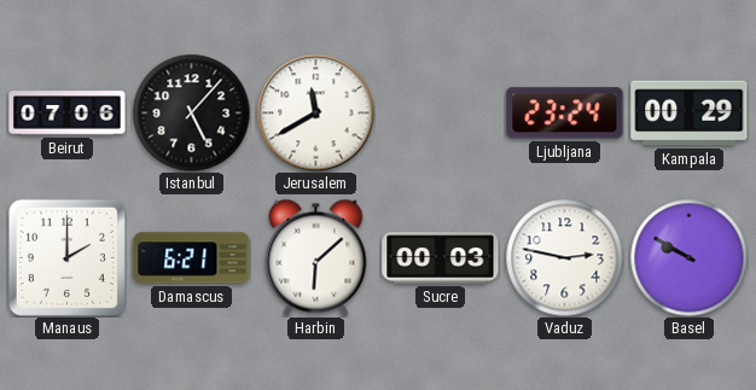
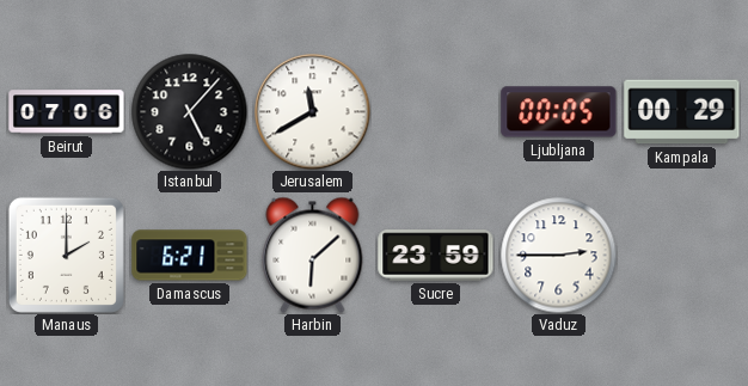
Ljubljana: 23:24 -> 00:05 (559, 112)
Sucre: 00:03 -> 23:59 (436, 256)
Vaduz: 2:47 -> 2:45 (558, 255)
Basel: 9:50 -> none (688, 257)
